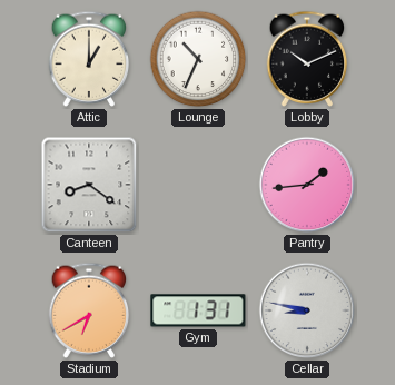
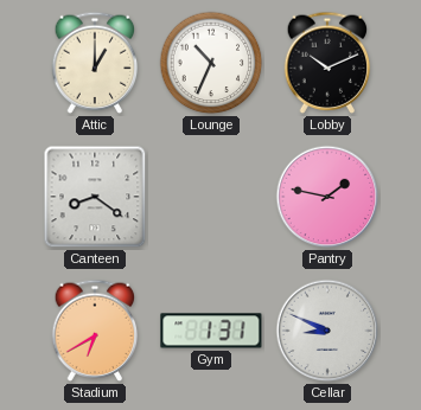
Pantry: 1:44 -> 1:47 (327, 197)
Cellar: 8:47 -> 8:49 (327, 331)
